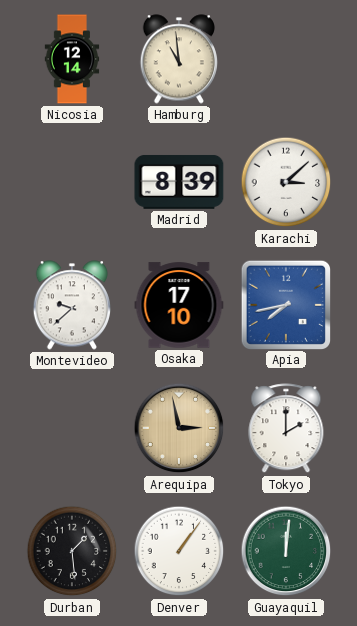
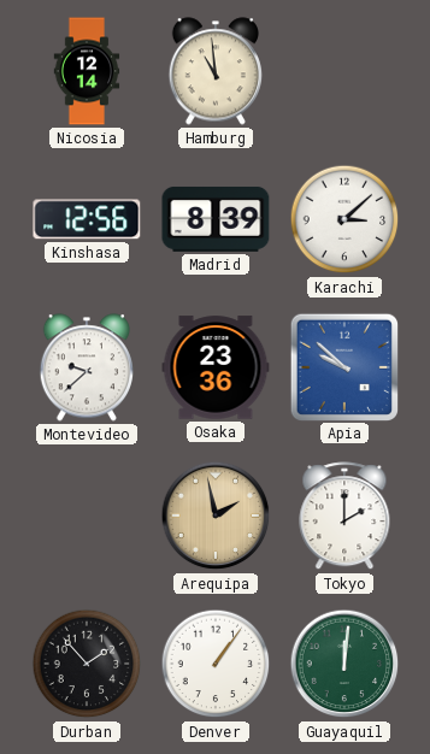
Kinshasa: none -> 12:56 (87, 219)
Osaka: 17:10 -> 23:36 (216, 367)
Apia: 7:43 -> 9:52 (343, 366)
Arequipa: 2:58 -> 1:58 (216, 516)
Durban: 1:29 -> 1:53 (87, 664)
